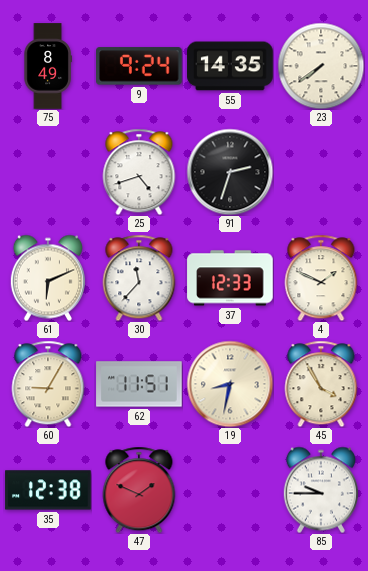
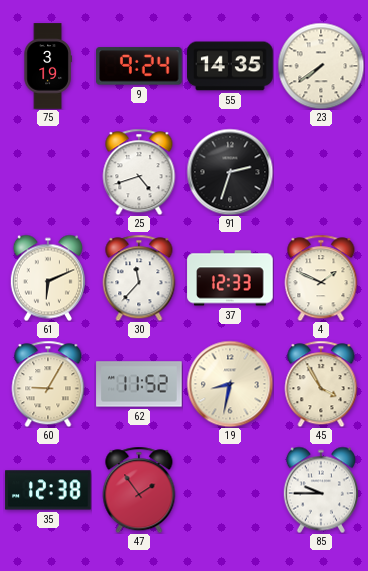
75: 8:49 -> 3:19 (48, 66)
62: 11:51 -> 11:52 (139, 384)
47: 1:49 -> 1:54 (139, 490)
